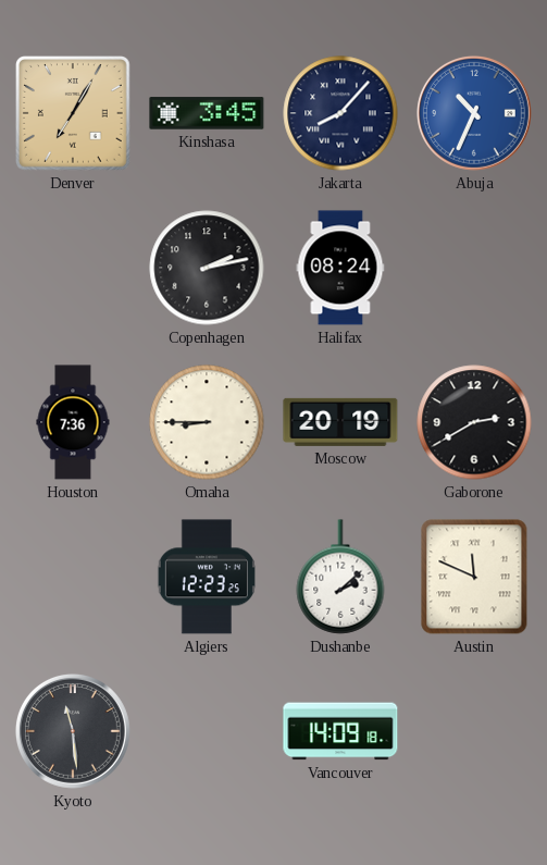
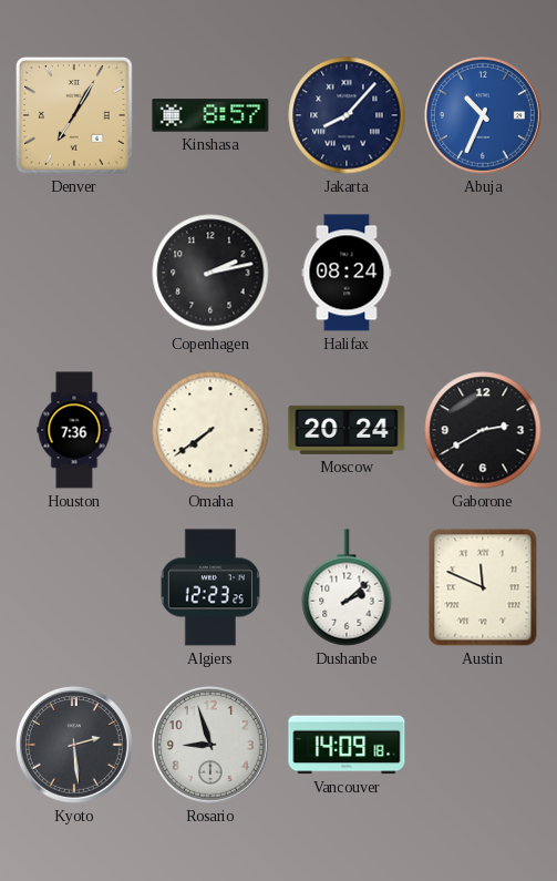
Kinshasa: 3:45 -> 8:57 (210, 115)
Omaha: 8:45 -> 7:39 (210, 430)
Moscow: 20:19 -> 20:24 (347, 430)
Kyoto: 11:29 -> 2:29 (74, 745)
Rosario: none -> 8:57 (210, 745)
